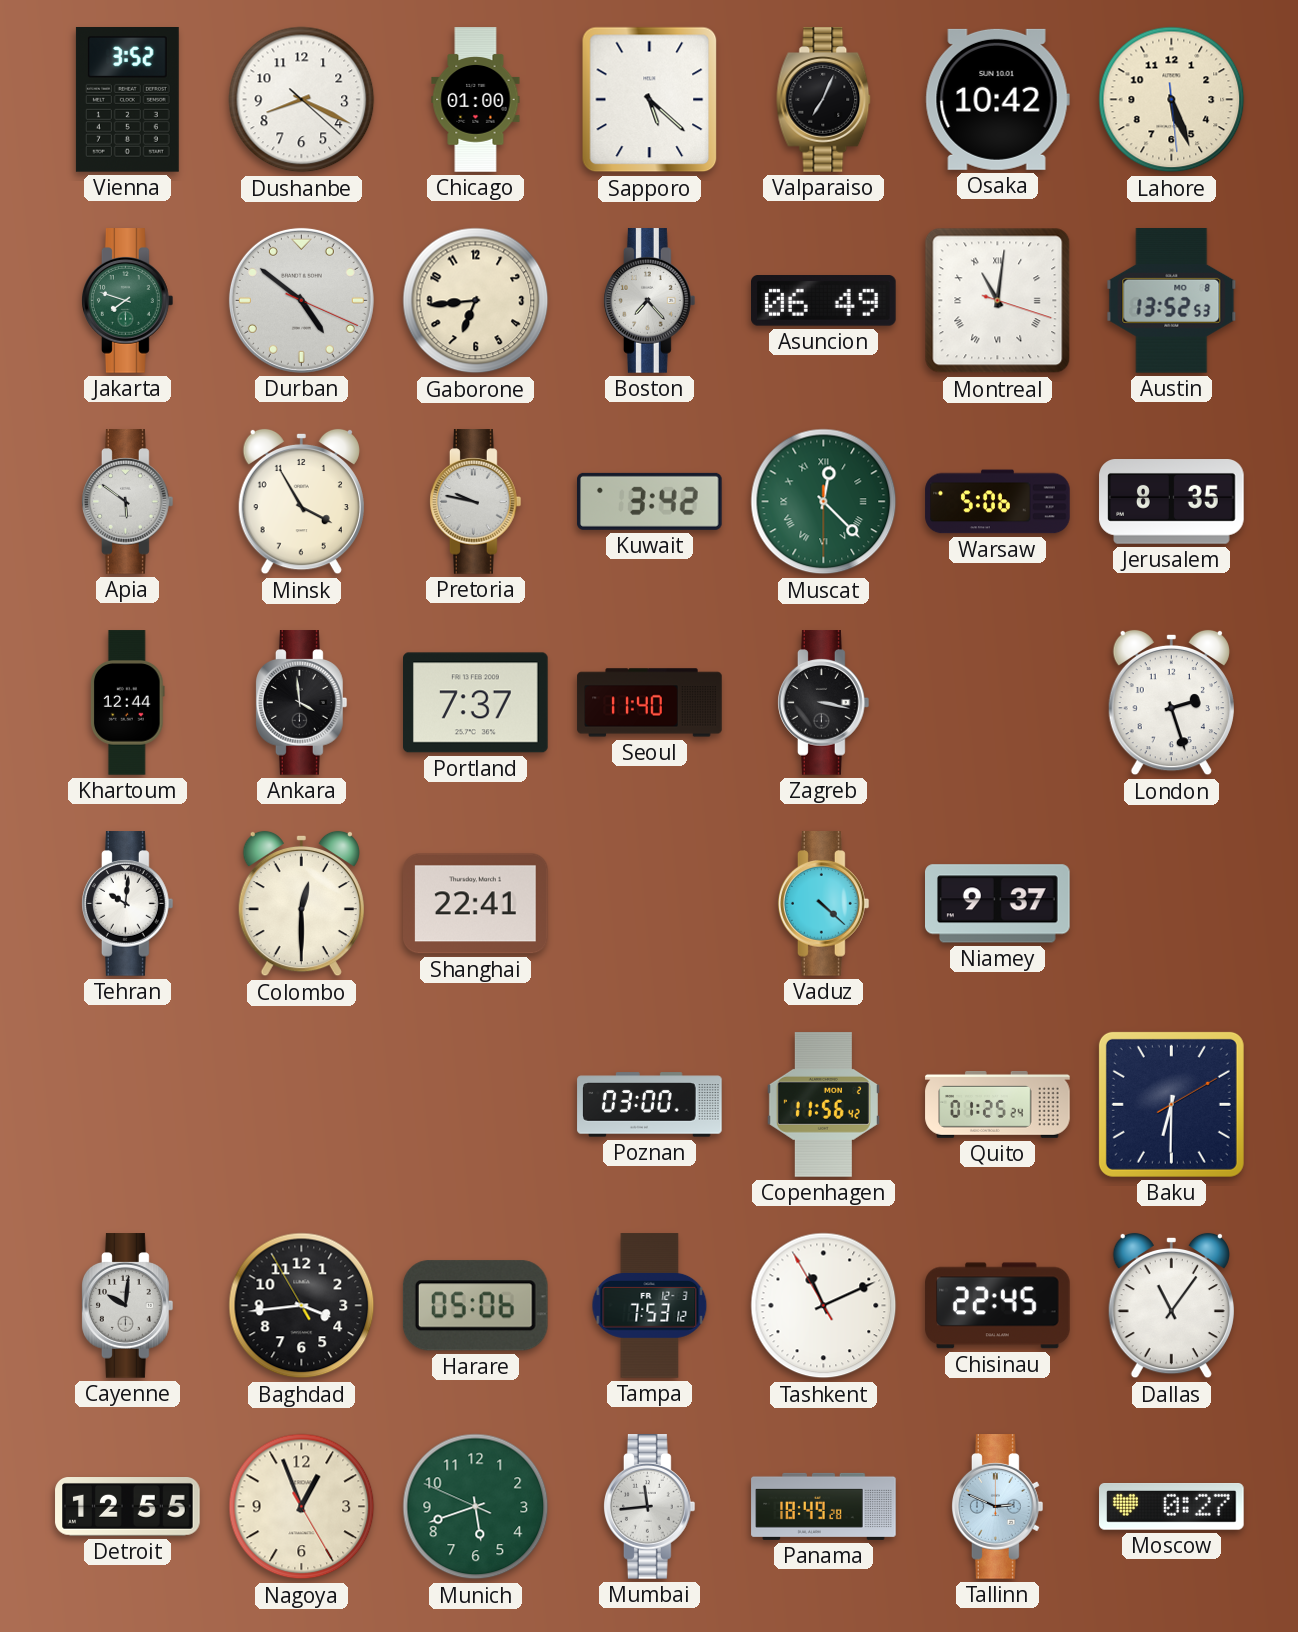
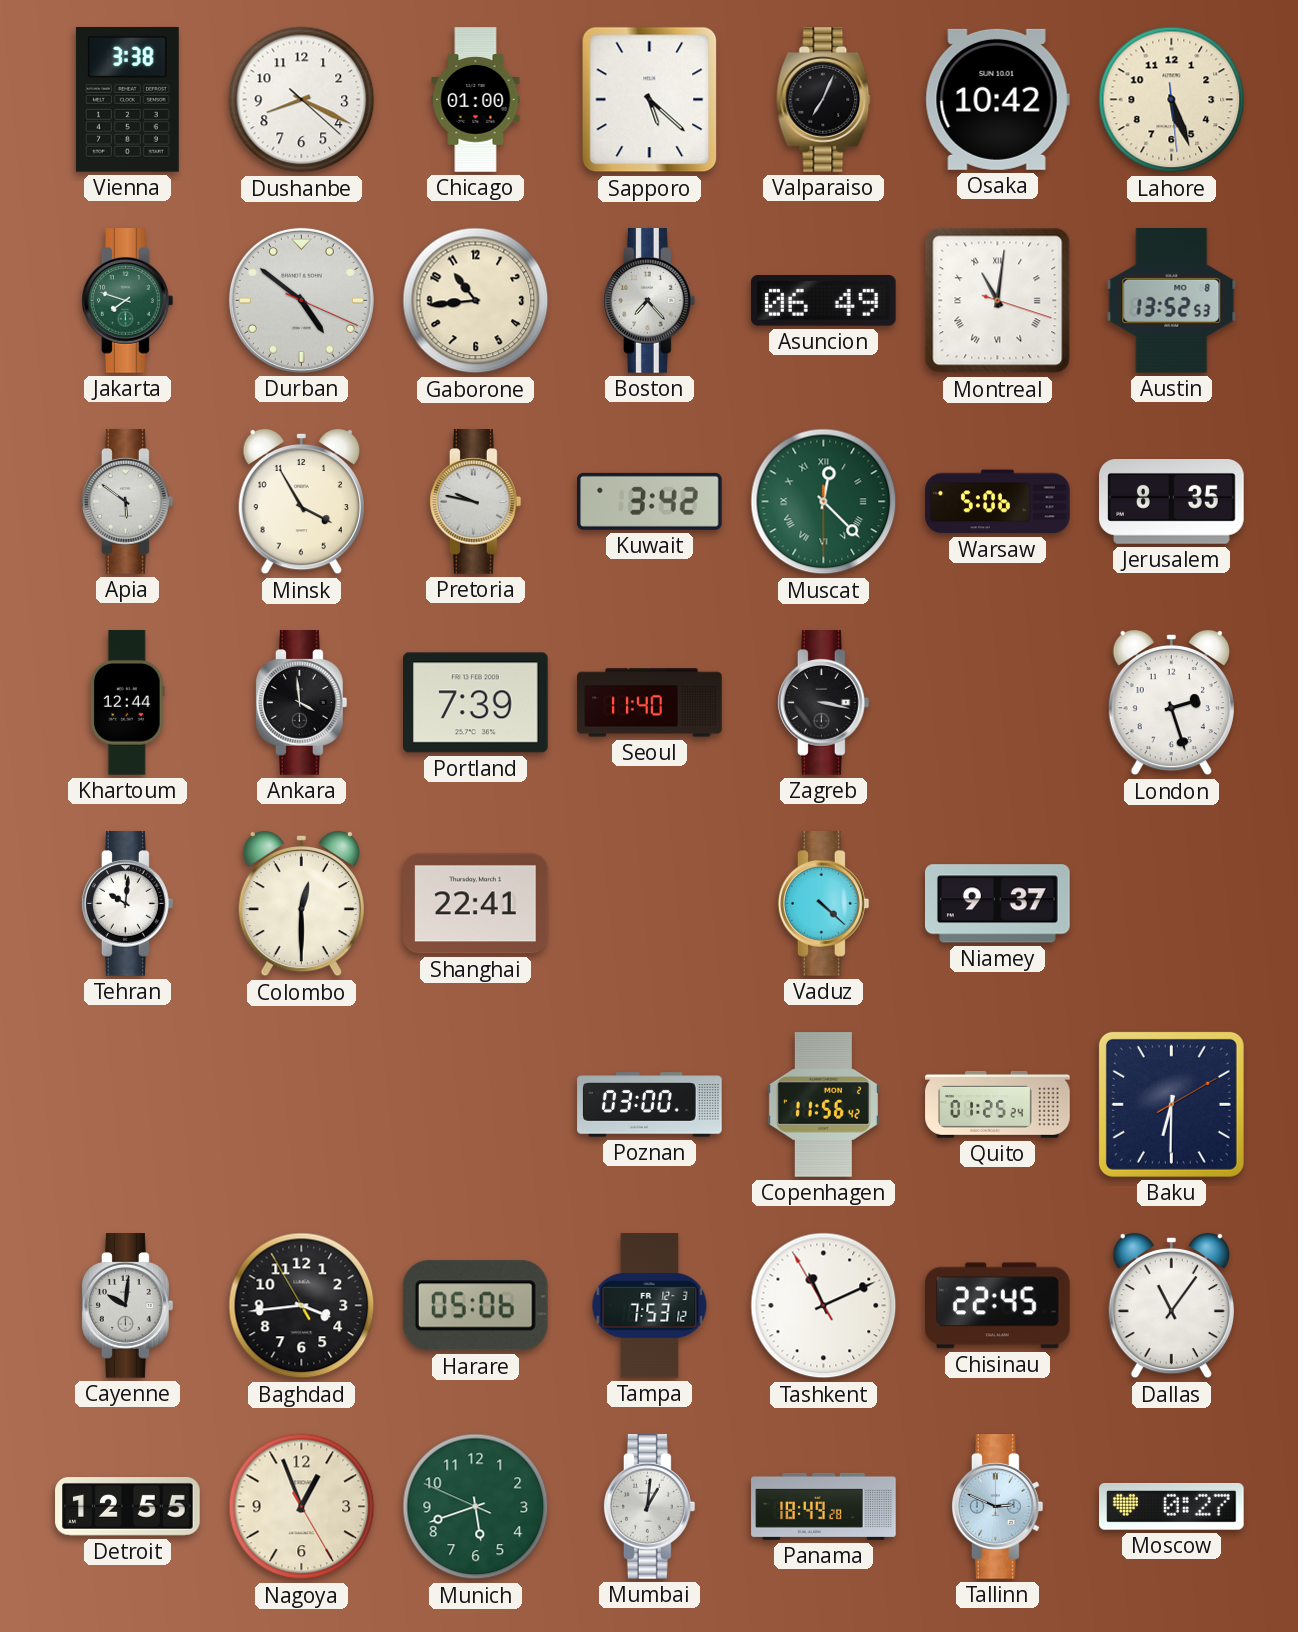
Vienna: 3:52 -> 3:38 (127, 100)
Gaborone: 6:44 -> 10:44 (476, 301)
Portland: 7:37 -> 7:39 (476, 703)
Mumbai: 11:44 -> 1:01 (650, 1507)
